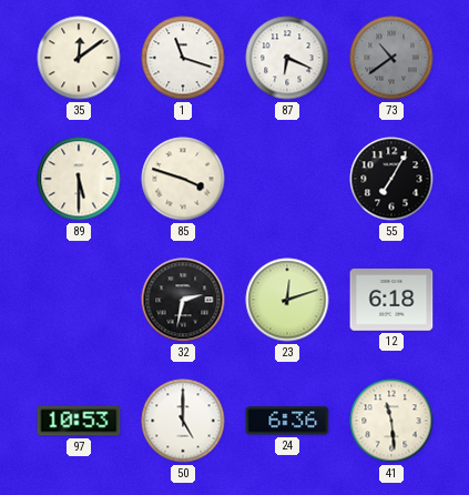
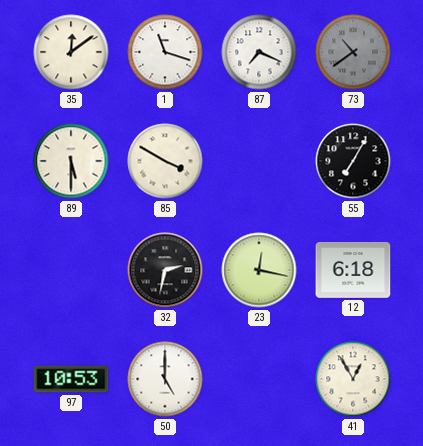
87: 6:19 -> 7:19 (259, 52)
85: 3:48 -> 3:50 (165, 161)
23: 12:12 -> 12:17 (259, 270)
24: 6:36 -> none (287, 421)
41: 11:29 -> 12:55 (353, 379)
